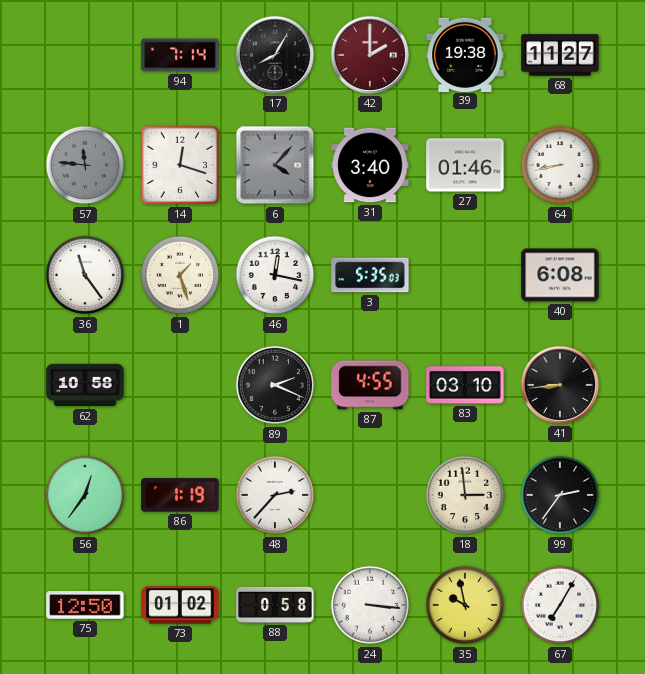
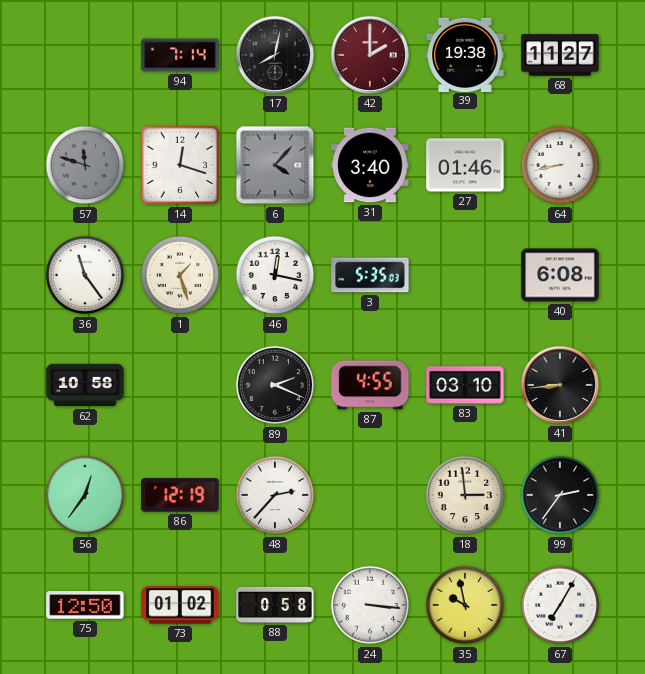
17: 8:05 -> 8:02 (275, 55)
57: 11:46 -> 11:48 (85, 165)
86: 1:19 -> 12:19 (180, 495)
